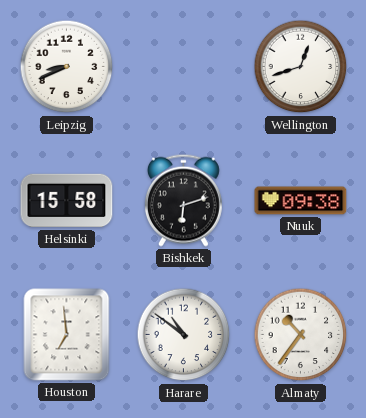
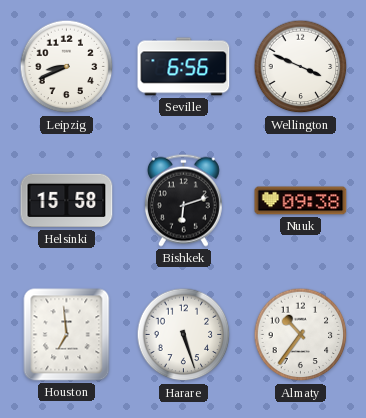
Seville: none -> 6:56 (184, 67)
Wellington: 12:42 -> 3:49 (301, 67)
Harare: 10:51 -> 5:27 (184, 335)
